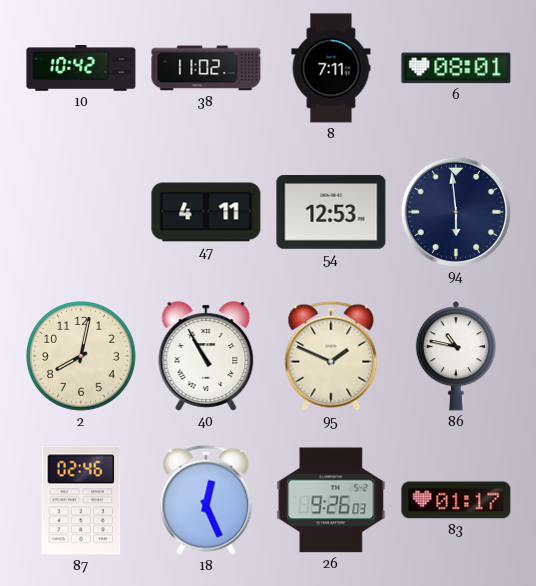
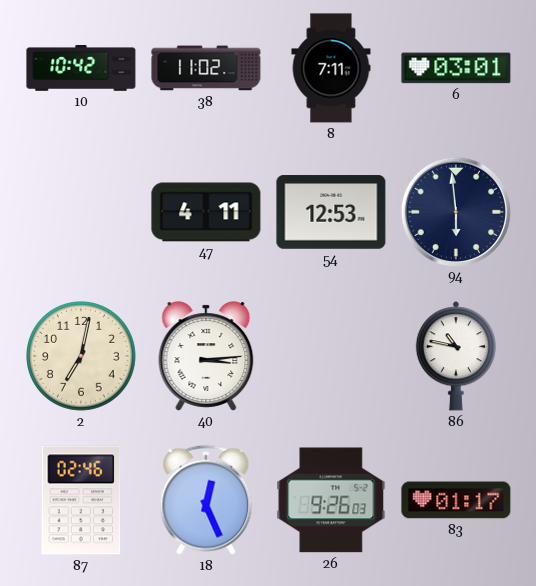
6: 08:01 -> 03:01 (456, 68)
2: 8:02 -> 7:02 (82, 357)
40: 10:55 -> 3:14 (206, 356)
95: 1:49 -> none (331, 356)
